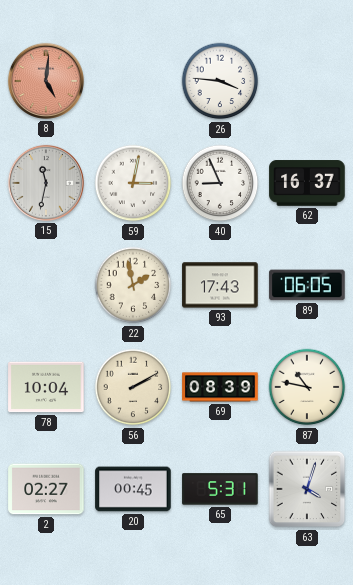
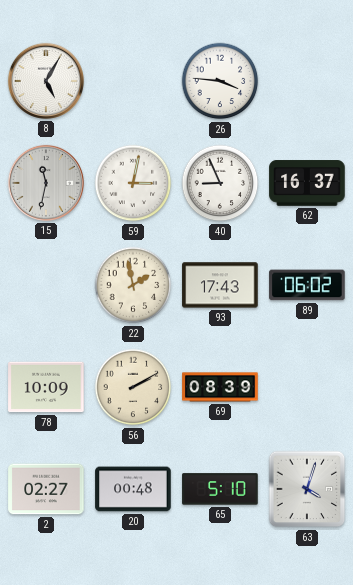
8: 5:01 -> 5:05 (46, 81)
8 dial: salmon -> white (46, 81)
89: 06:05 -> 06:02 (307, 285)
78: 10:04 -> 10:09 (46, 387)
87: 10:47 -> none (307, 387)
20: 00:45 -> 00:48 (133, 489)
65: 5:31 -> 5:10 (220, 489)
